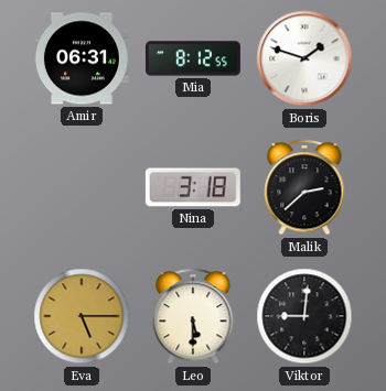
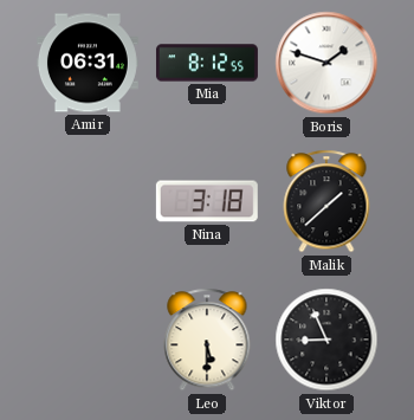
Malik: 2:38 -> 1:38 (326, 201)
Eva: 5:15 -> none (82, 316)
Viktor: 9:01 -> 8:56 (326, 340)
